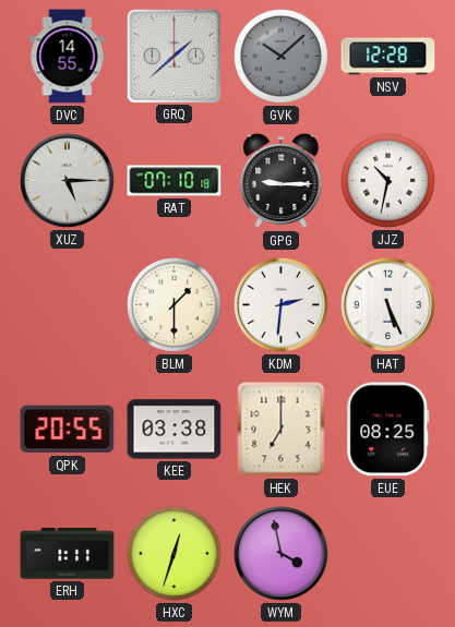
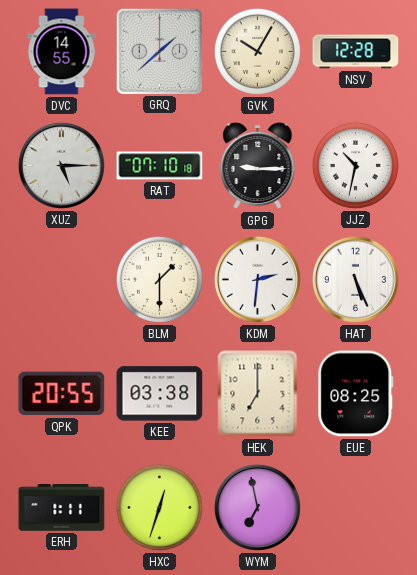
GVK: 10:08 -> 10:05 (257, 51)
GVK dial: grey -> cream (257, 51)
WYM: 3:58 -> 6:58 (257, 507)
